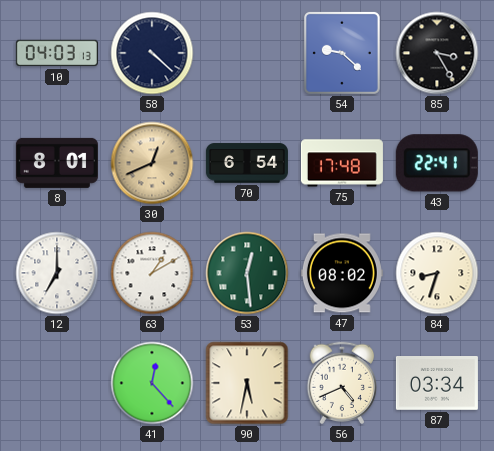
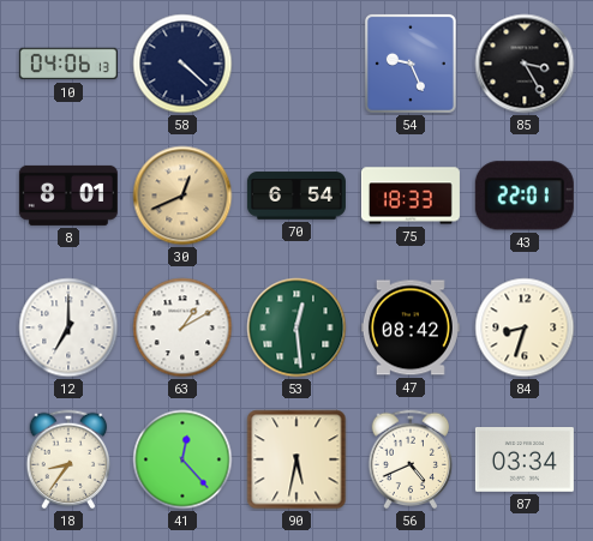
10: 04:03 -> 04:06 (68, 64)
54: 9:22 -> 9:26 (411, 64)
75: 17:48 -> 18:33 (411, 196)
43: 22:41 -> 22:01 (525, 196)
47: 08:02 -> 08:42 (411, 327)
18: none -> 8:36 (68, 459)
